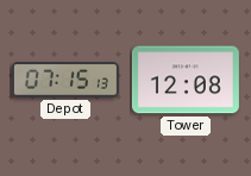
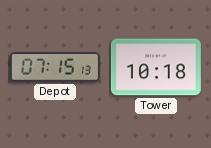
Tower: 12:08 -> 10:18 (156, 67)
